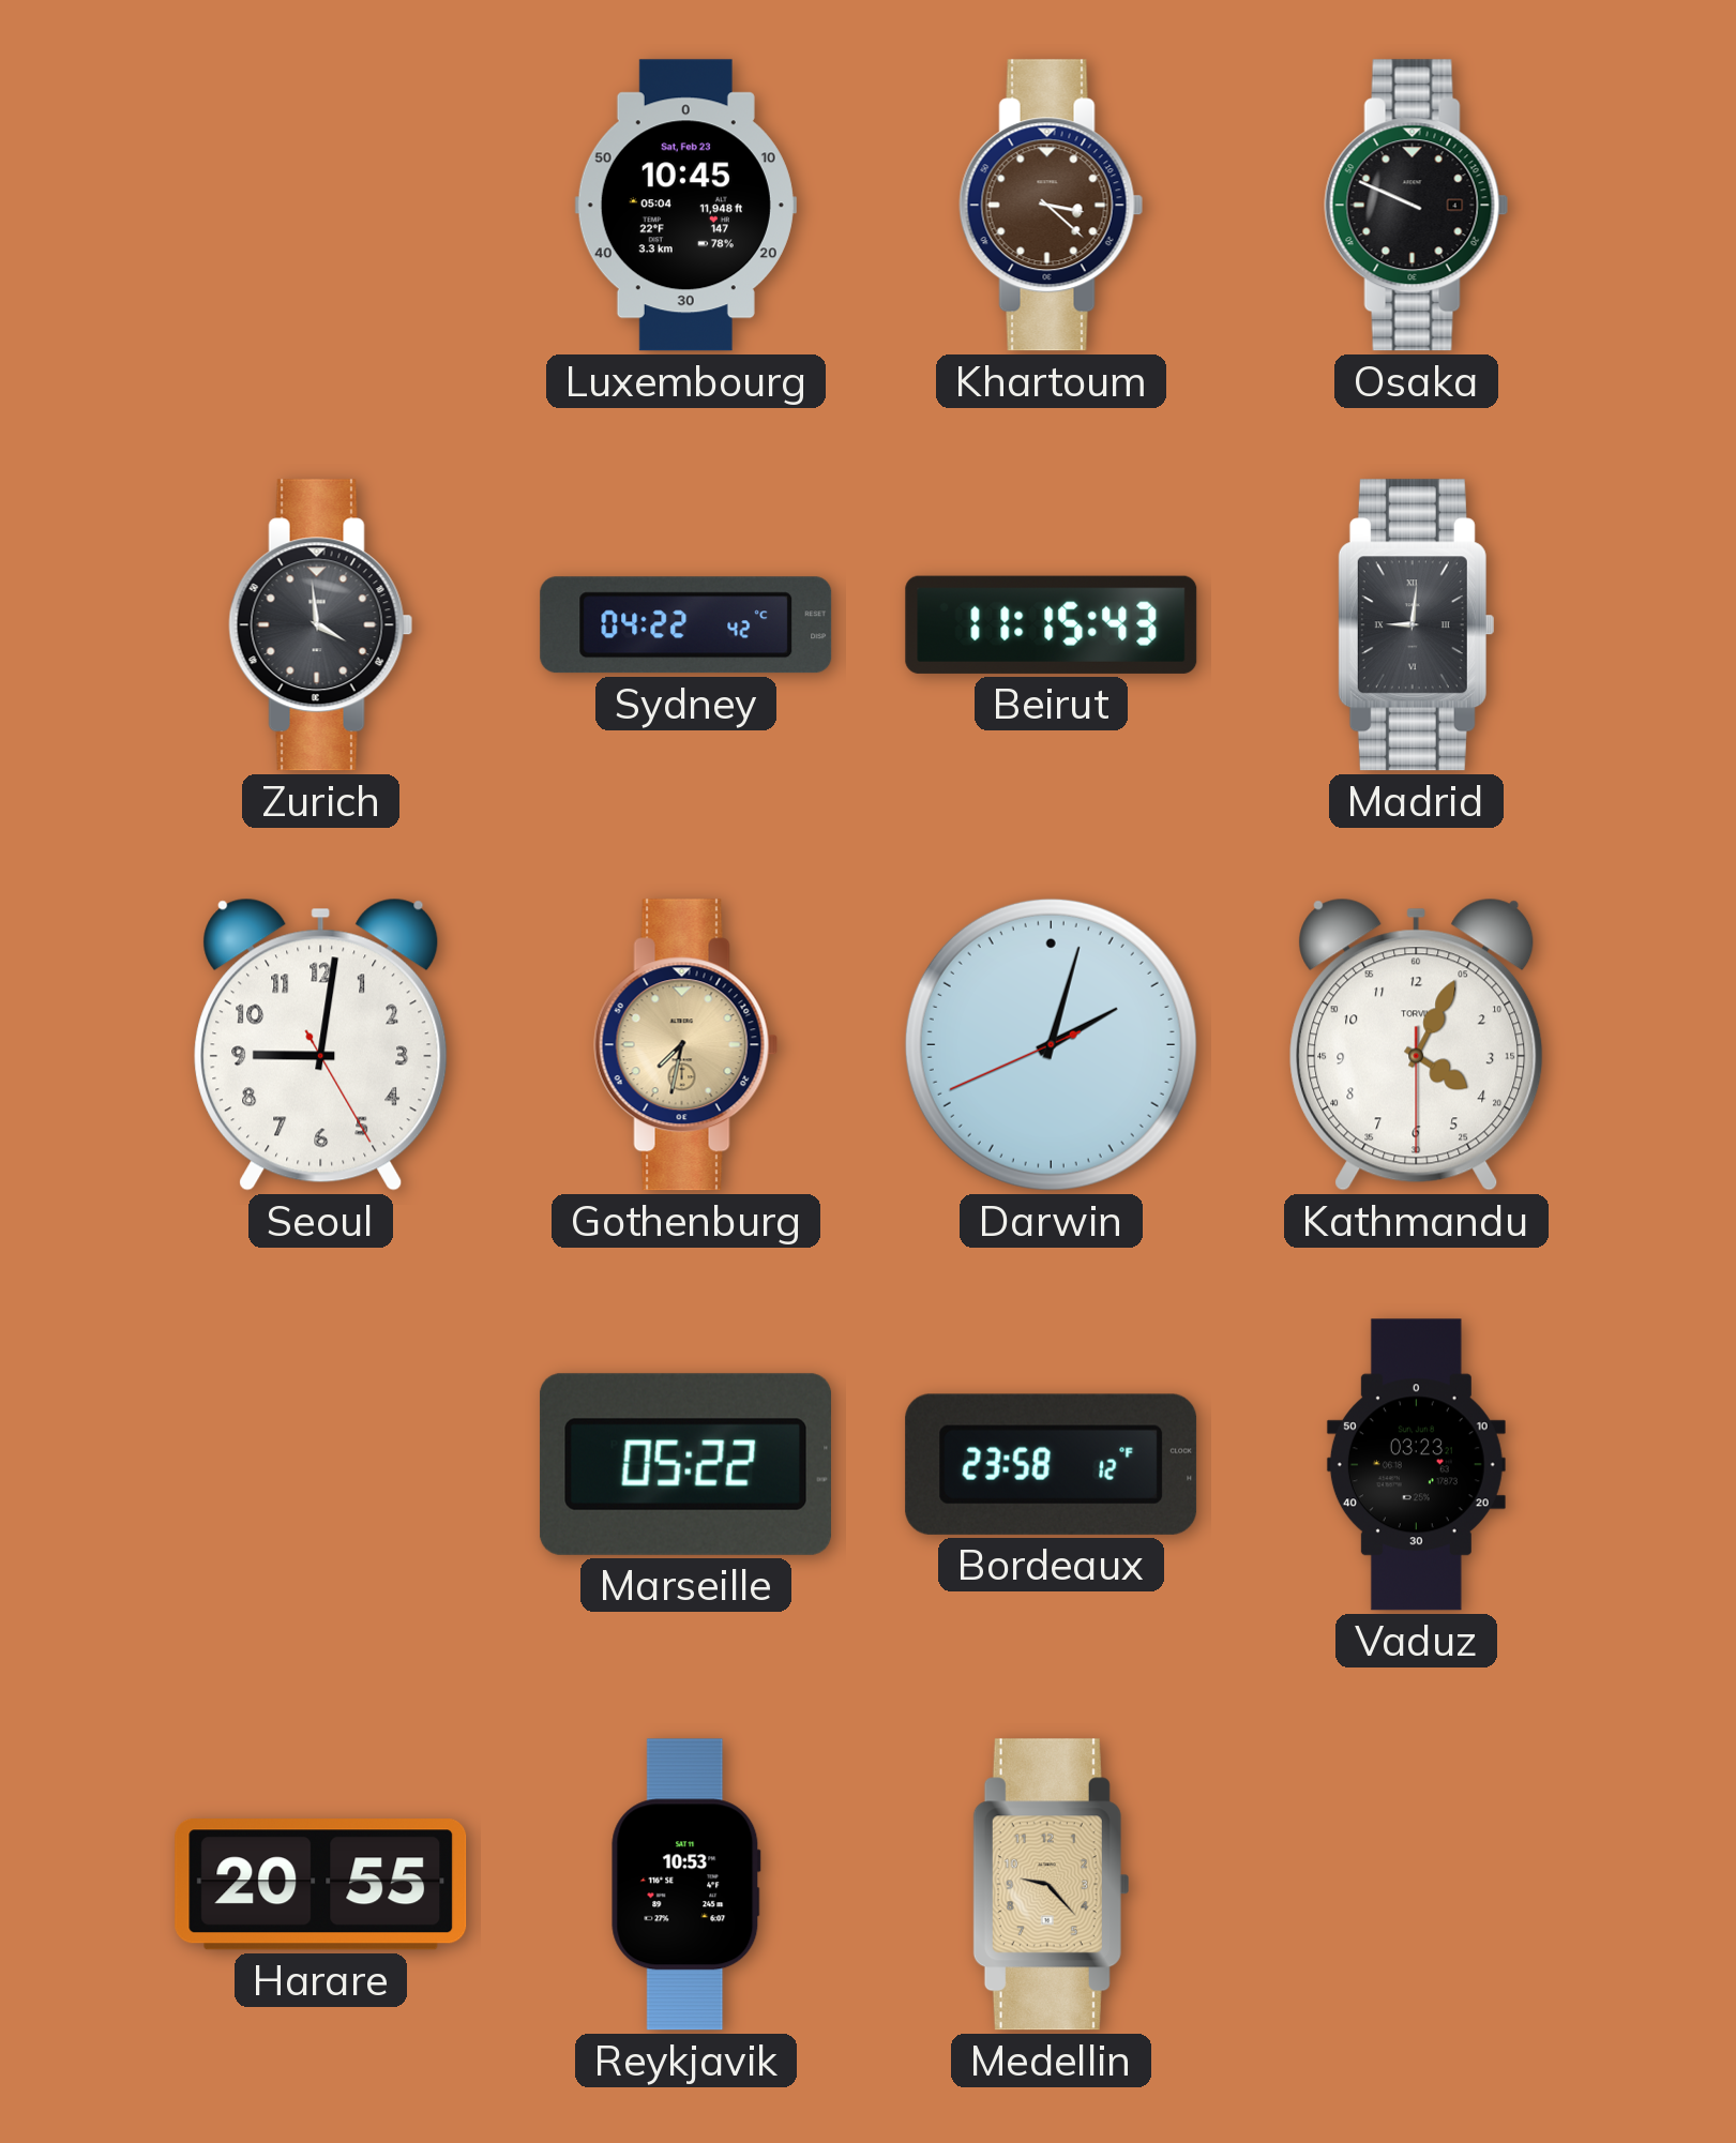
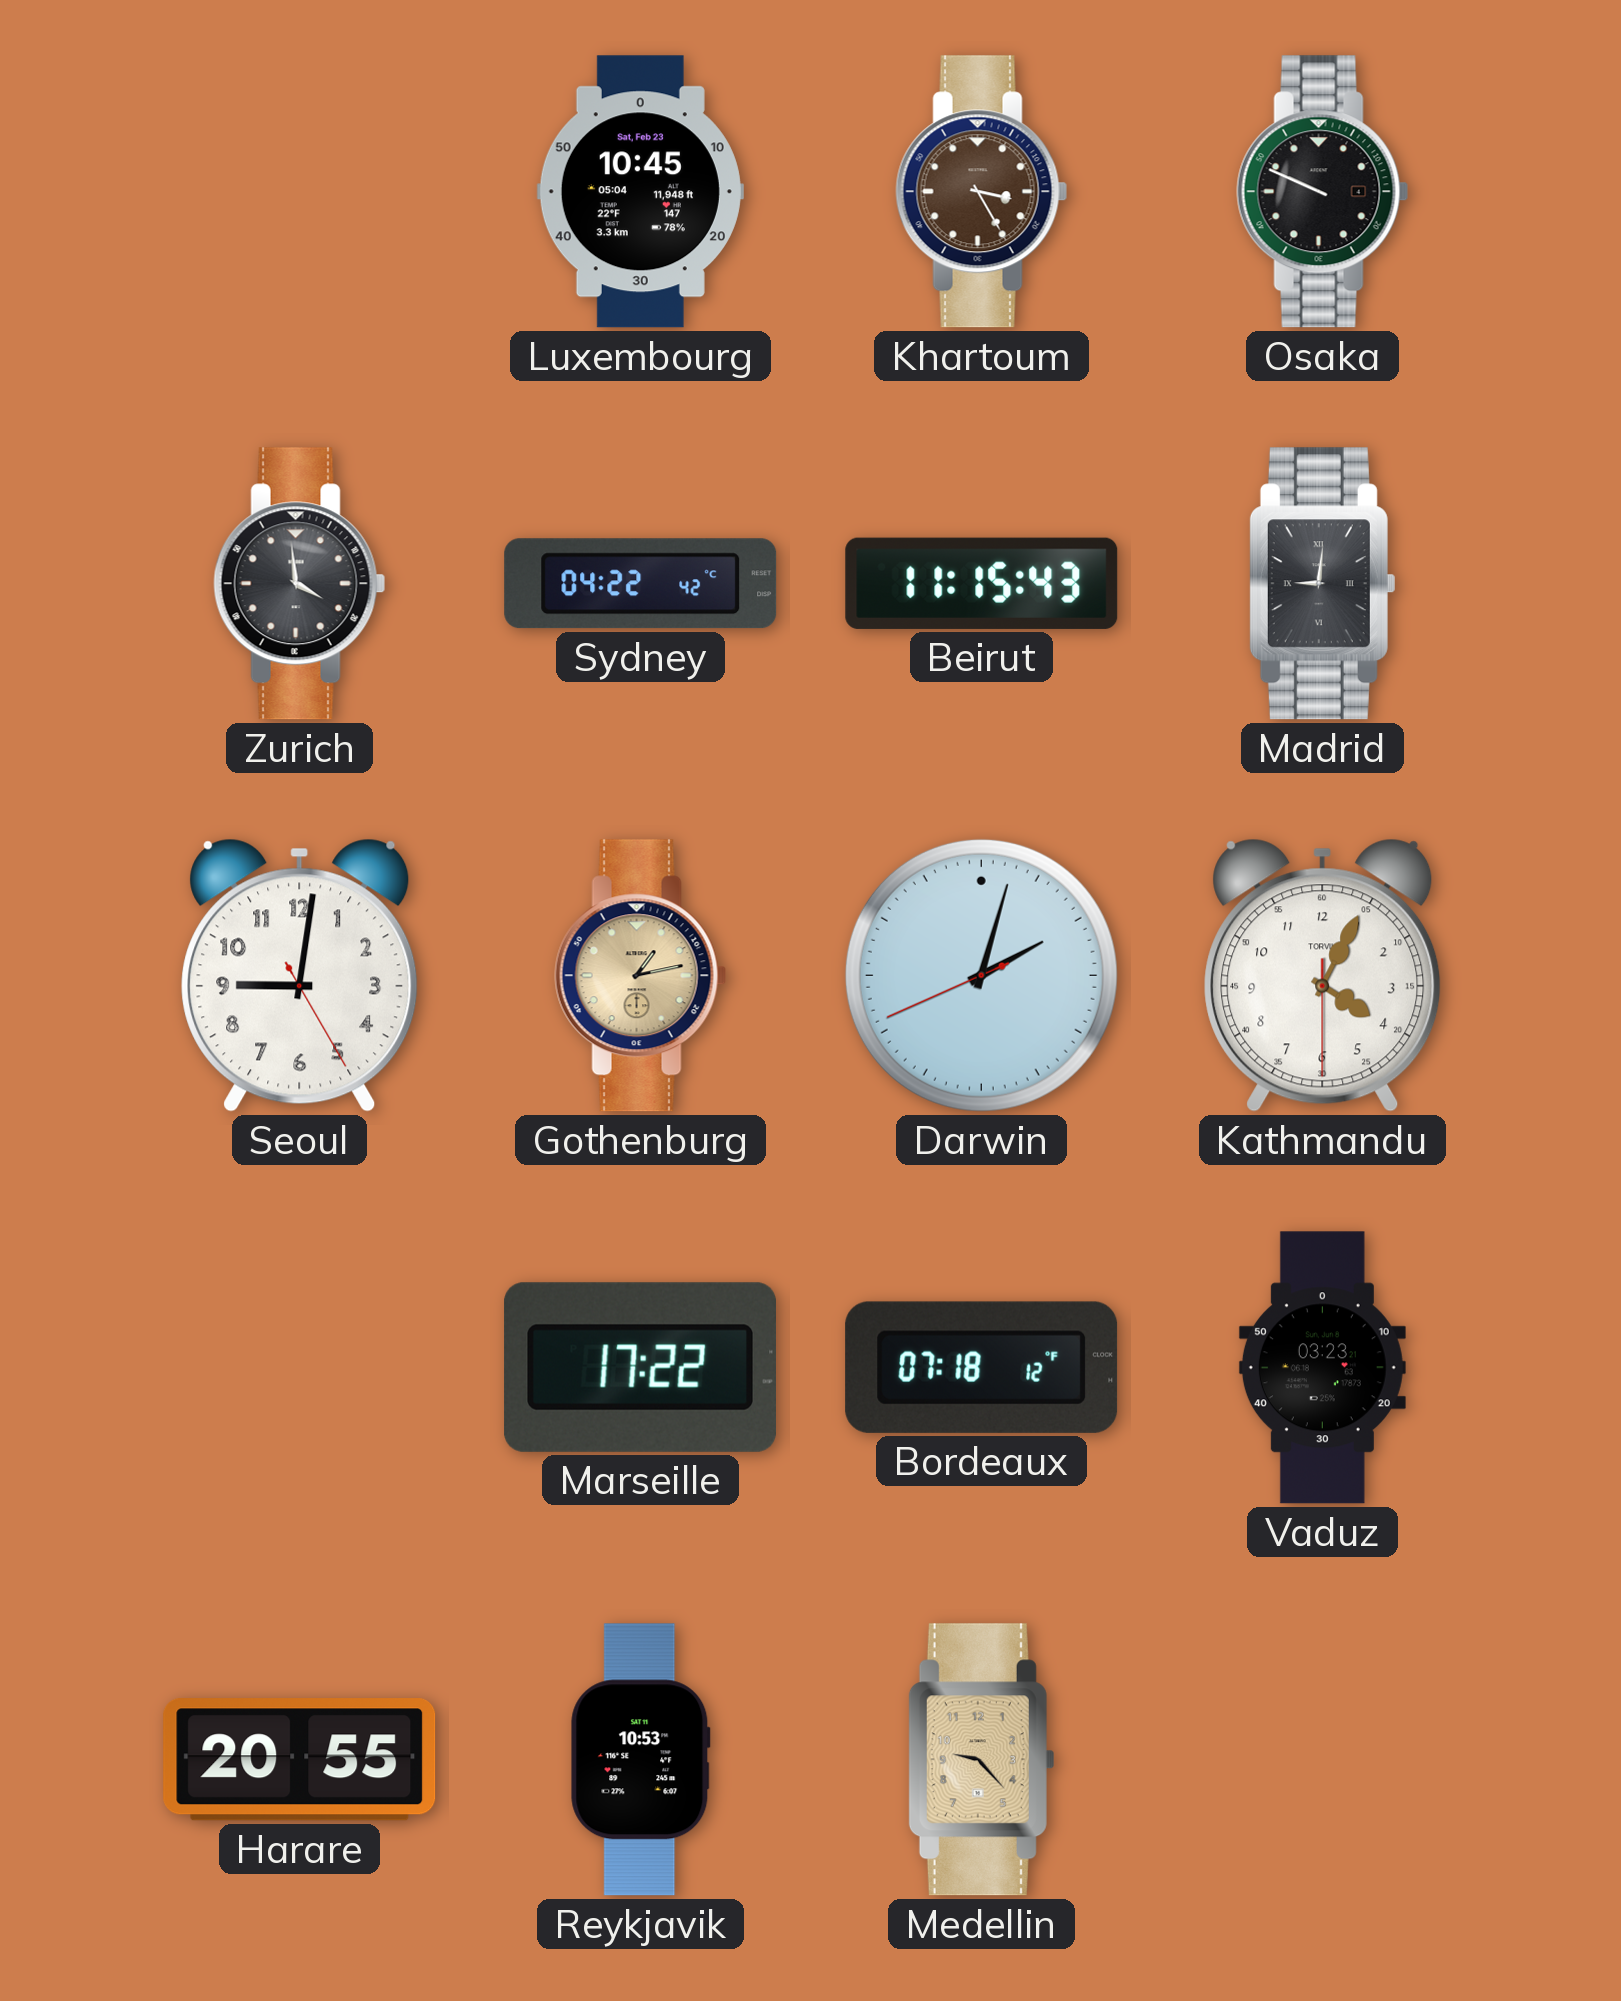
Khartoum: 3:22 -> 3:25 (982, 192)
Gothenburg: 7:32 -> 1:13 (641, 976)
Marseille: 05:22 -> 17:22 (640, 1367)
Bordeaux: 23:58 -> 07:18 (982, 1367)
